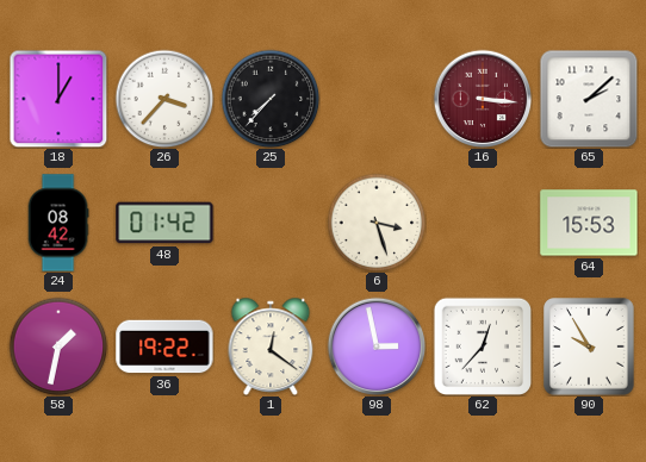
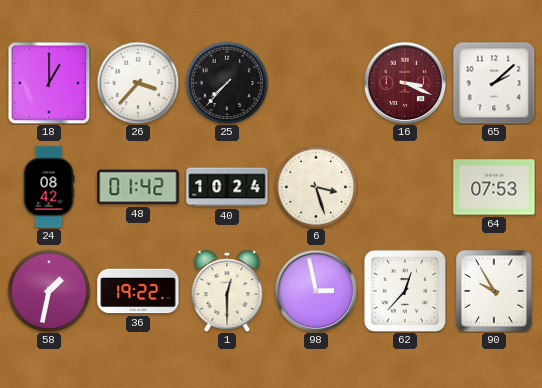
16: 3:16 -> 3:19 (405, 83)
40: none -> 10:24 (227, 187)
64: 15:53 -> 07:53 (494, 187)
1: 12:21 -> 12:30 (227, 290)
